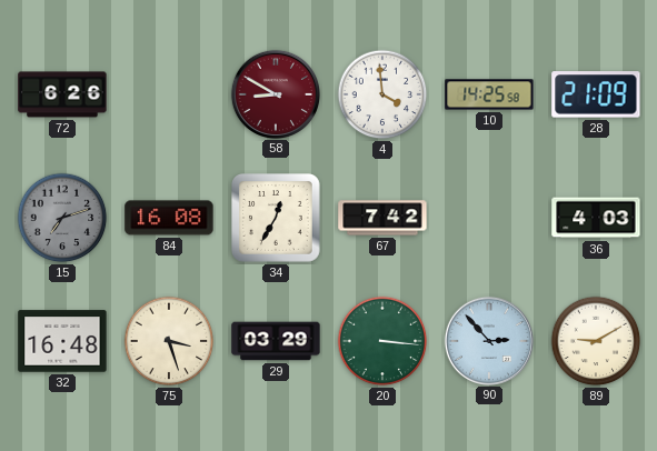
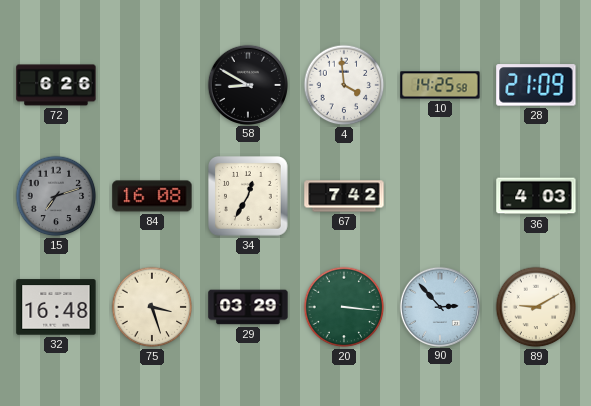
58 dial: burgundy -> black (247, 84)
